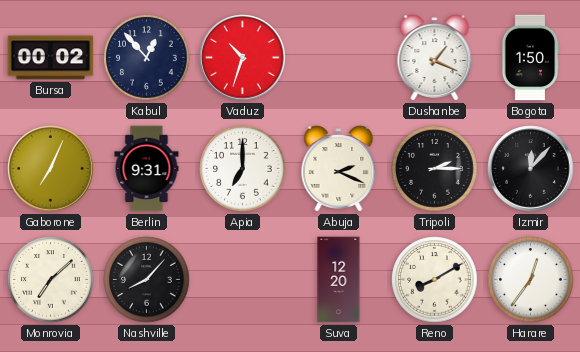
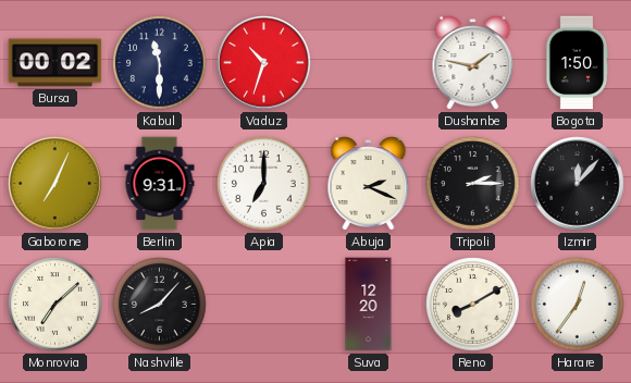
Kabul: 12:53 -> 11:30 (160, 63)
Dushanbe: 1:19 -> 1:47 (473, 63)
